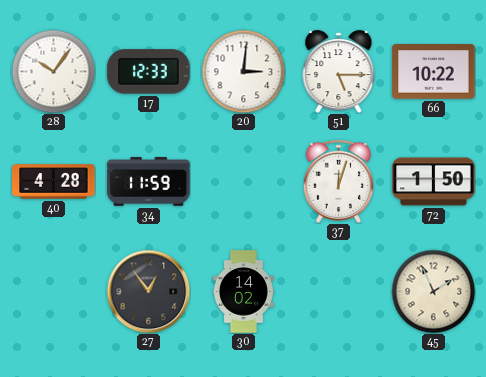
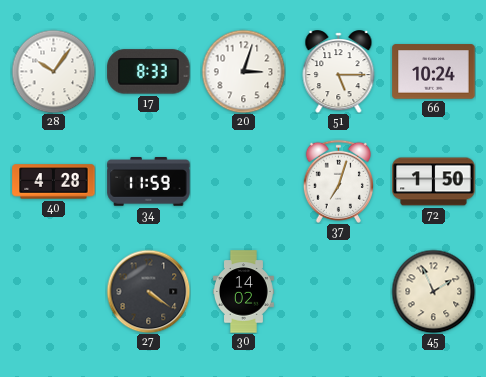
17: 12:33 -> 8:33 (149, 72)
20: 3:01 -> 3:03 (243, 71)
66: 10:22 -> 10:24 (434, 72)
37: 12:03 -> 7:03 (338, 181)
27: 12:54 -> 4:21 (148, 291)
